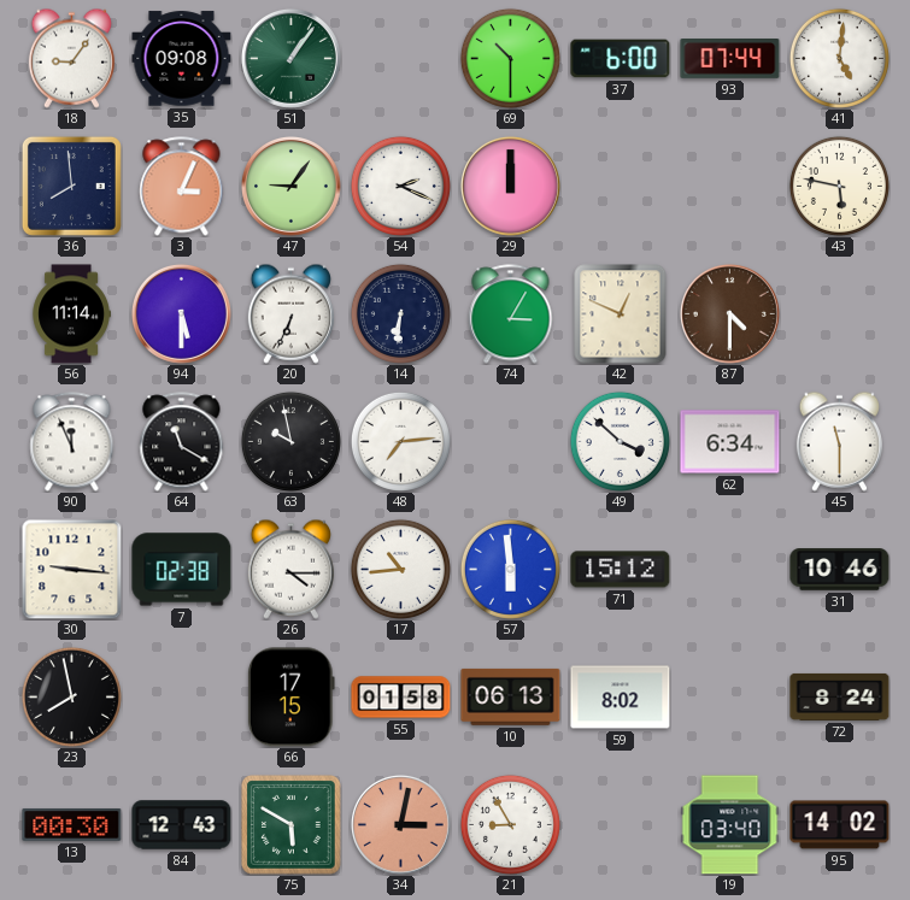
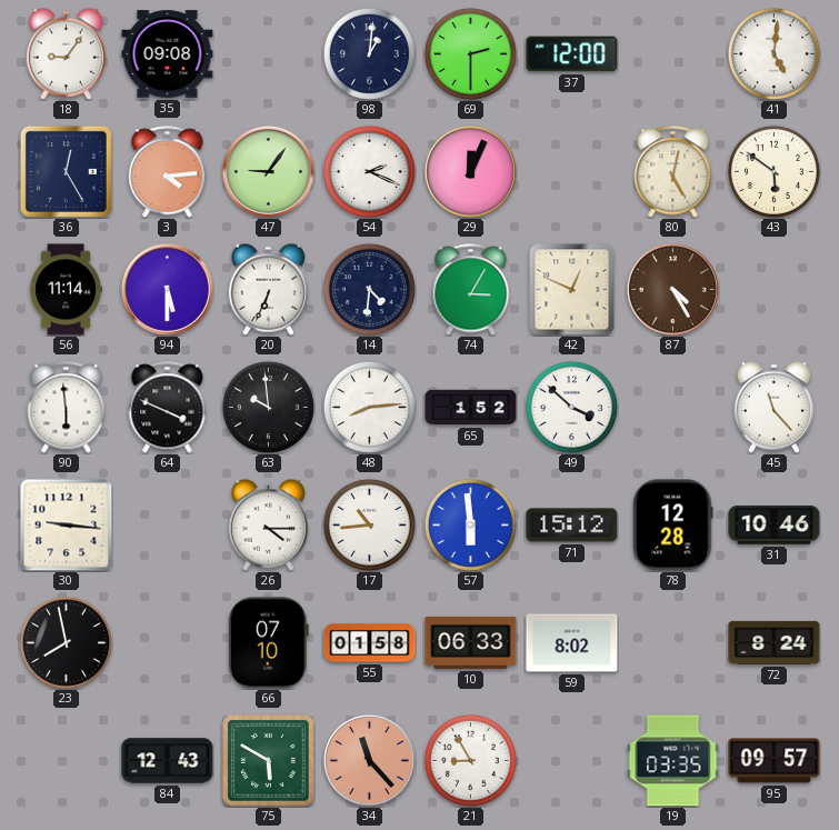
51: 1:06 -> none (290, 58)
98: none -> 1:01 (369, 53)
69: 10:30 -> 2:30 (470, 53)
37: 6:00 -> 12:00 (572, 54)
93: 07:44 -> none (730, 59)
36: 7:59 -> 12:25 (66, 171)
3: 3:04 -> 4:14 (168, 172)
29: 12:00 -> 12:04 (470, 171)
80: none -> 5:02 (673, 172)
43: 5:47 -> 5:51 (773, 171)
14: 6:31 -> 4:31 (369, 289)
87: 4:30 -> 4:25 (672, 289)
90: 11:56 -> 5:59 (67, 408)
64: 11:20 -> 3:49 (168, 408)
63: 9:58 -> 9:59 (268, 407)
48: 7:14 -> 8:14 (369, 407)
65: none -> 1:52 (471, 408)
62: 6:34 -> none (730, 442)
45: 11:30 -> 11:23 (773, 407)
7: 02:38 -> none (182, 570)
78: none -> 12:28 (673, 526)
66: 17:15 -> 07:10 (268, 643)
10: 06:13 -> 06:33 (471, 642)
13: 00:30 -> none (72, 824)
34: 3:02 -> 11:23 (369, 760)
19: 03:40 -> 03:35 (673, 761)
95: 14:02 -> 09:57 (775, 761)
